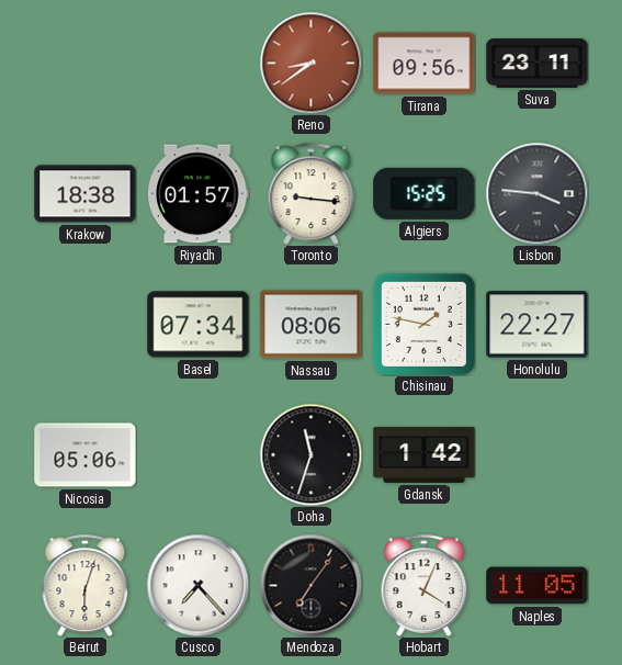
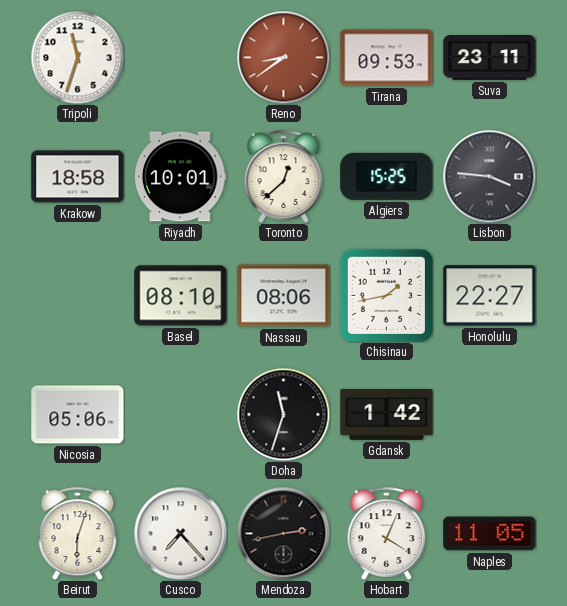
Tripoli: none -> 11:33 (77, 57)
Tirana: 09:56 -> 09:53 (387, 58)
Krakow: 18:38 -> 18:58 (78, 177)
Riyadh: 01:57 -> 10:01 (181, 177)
Toronto: 9:16 -> 12:38 (284, 176)
Basel: 07:34 -> 08:10 (181, 296)
Chisinau: 1:47 -> 1:43 (386, 295)
Mendoza: 7:06 -> 2:43 (283, 533)
